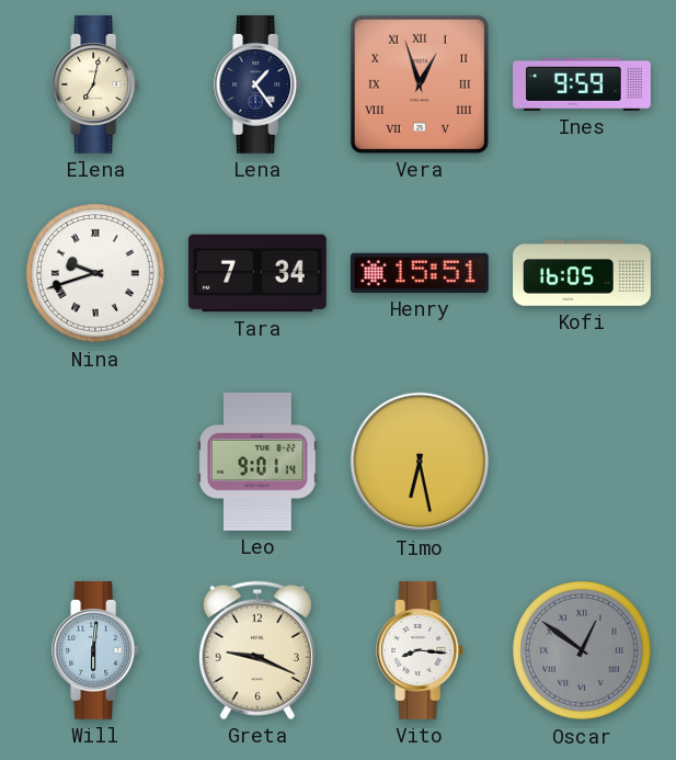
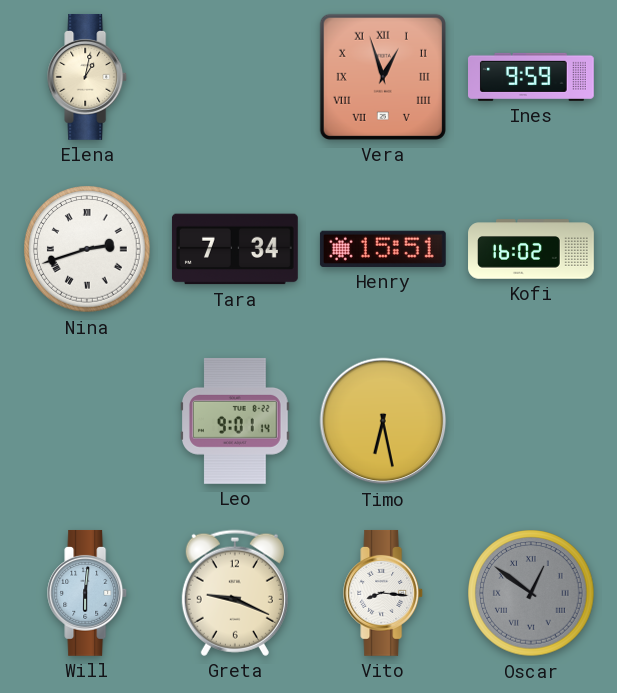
Elena: 7:02 -> 1:02 (88, 77)
Lena: 1:24 -> none (259, 84)
Nina: 9:42 -> 2:42 (87, 249)
Kofi: 16:05 -> 16:02 (531, 249)
